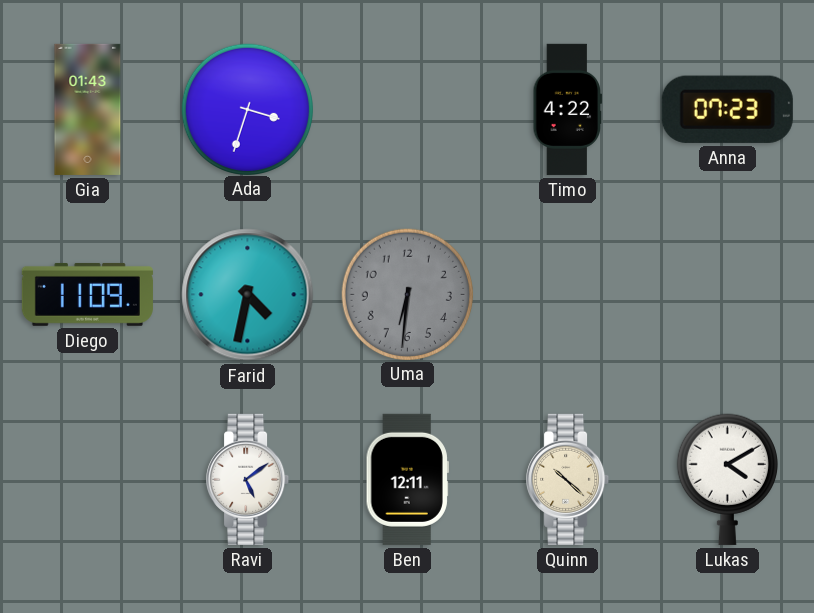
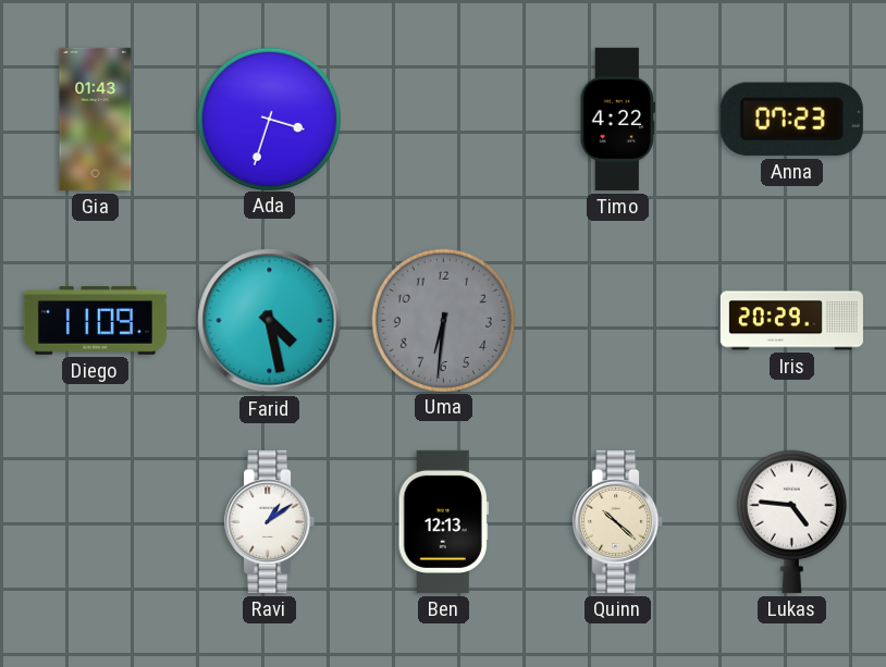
Farid: 4:32 -> 4:28 (270, 321)
Iris: none -> 20:29 (791, 321)
Ravi: 5:09 -> 1:09 (270, 521)
Ben: 12:11 -> 12:13 (443, 521)
Lukas: 4:10 -> 4:46 (791, 521)
